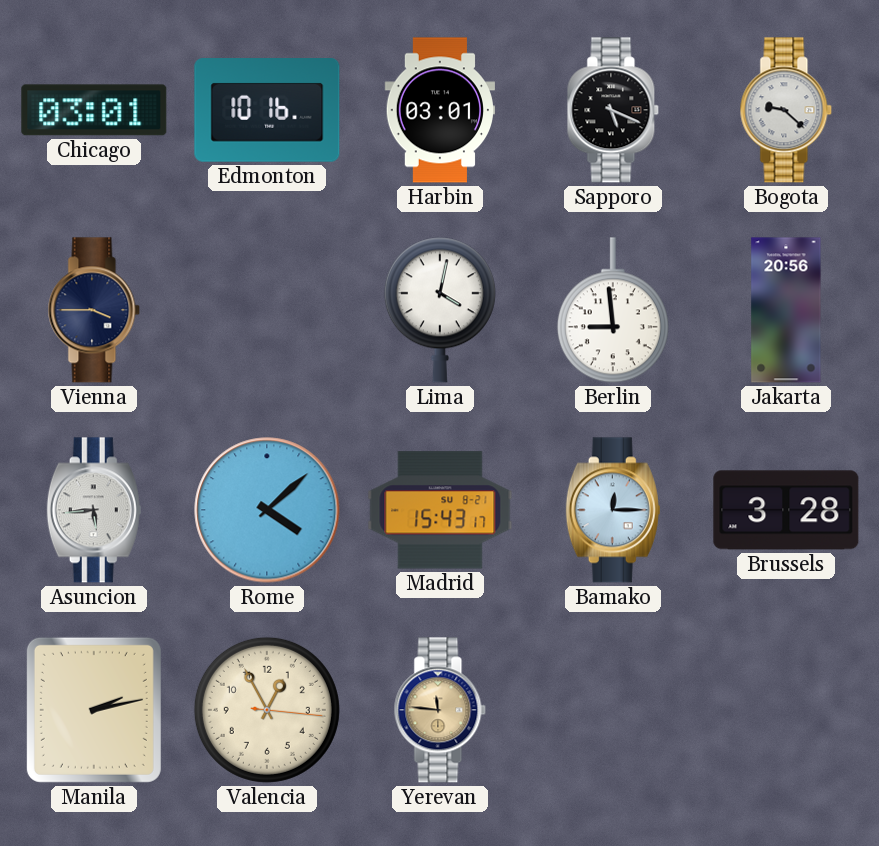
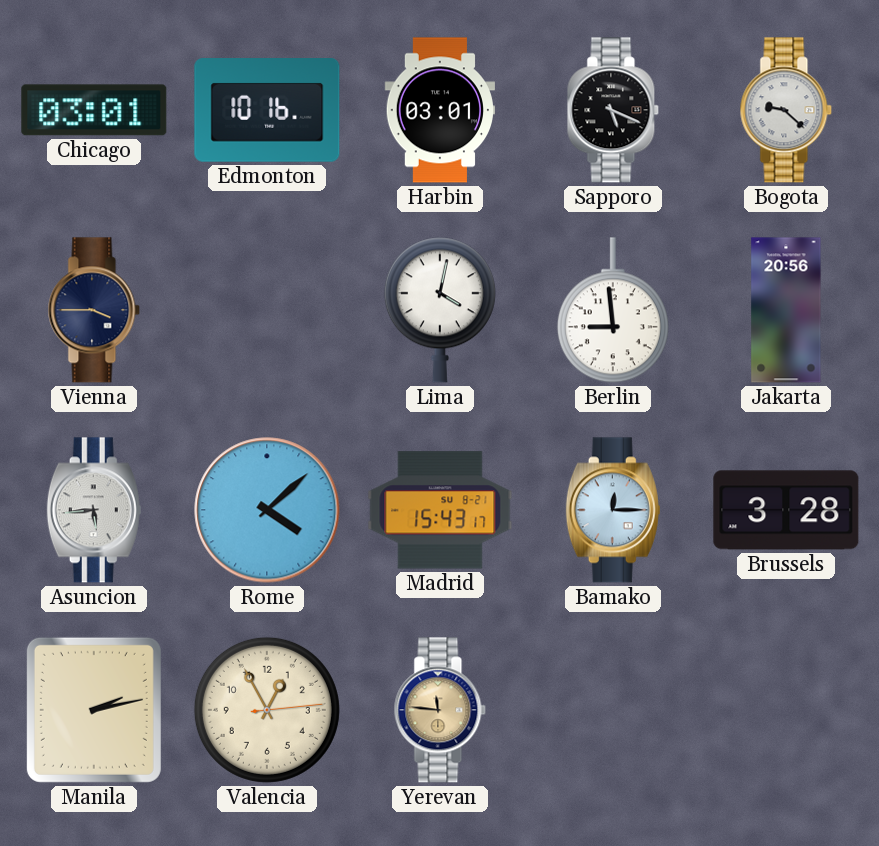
Valencia: 12:55:16 -> 12:55:14 (267, 710)
